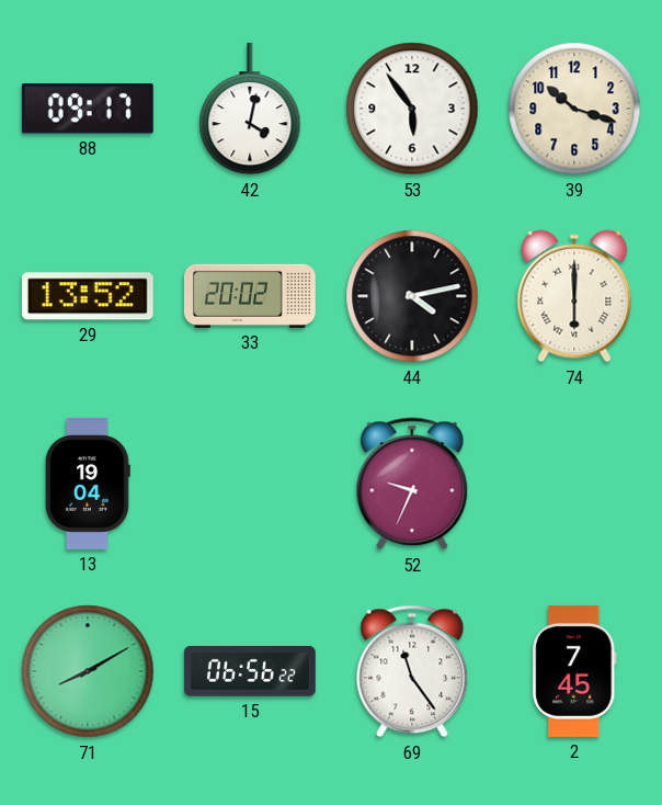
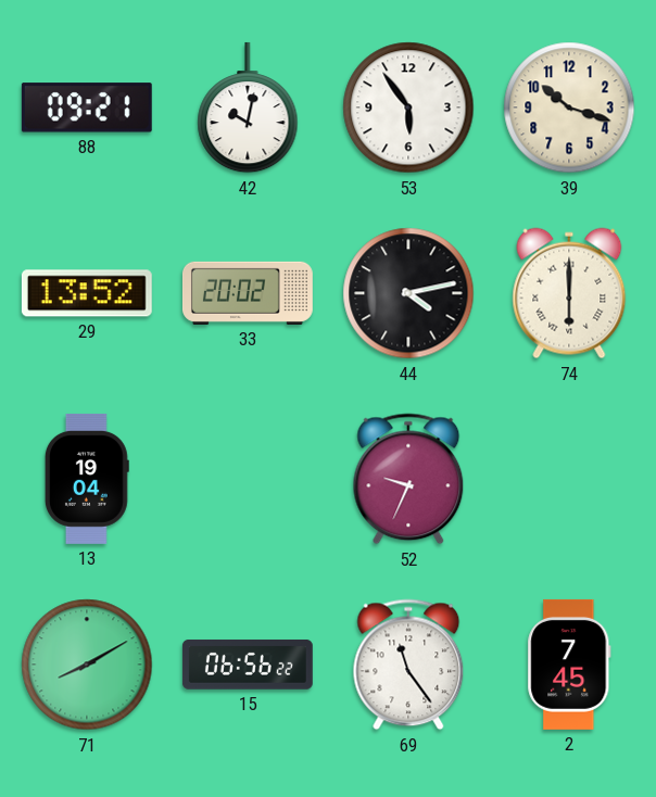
88: 09:17 -> 09:21 (87, 107)
42: 4:02 -> 10:02 (248, 107)
